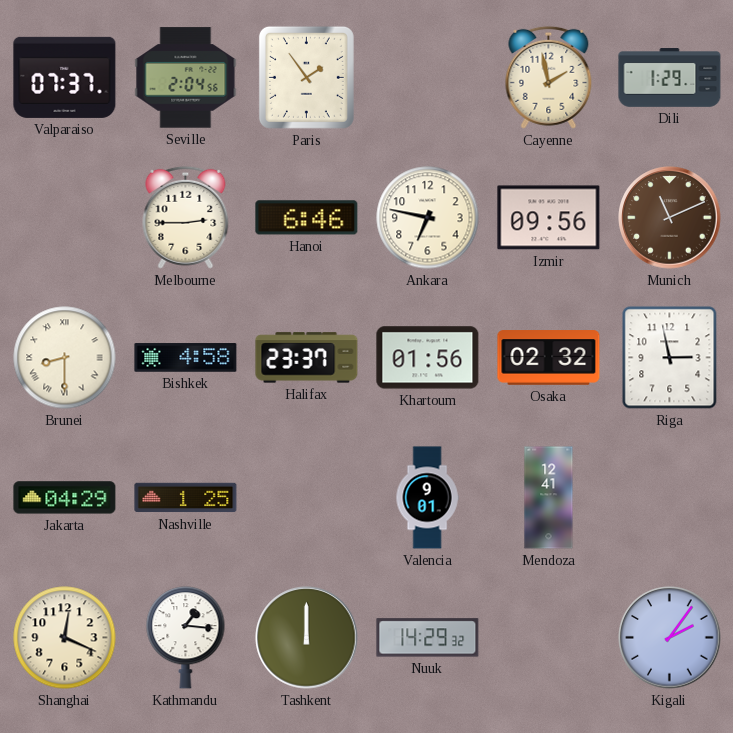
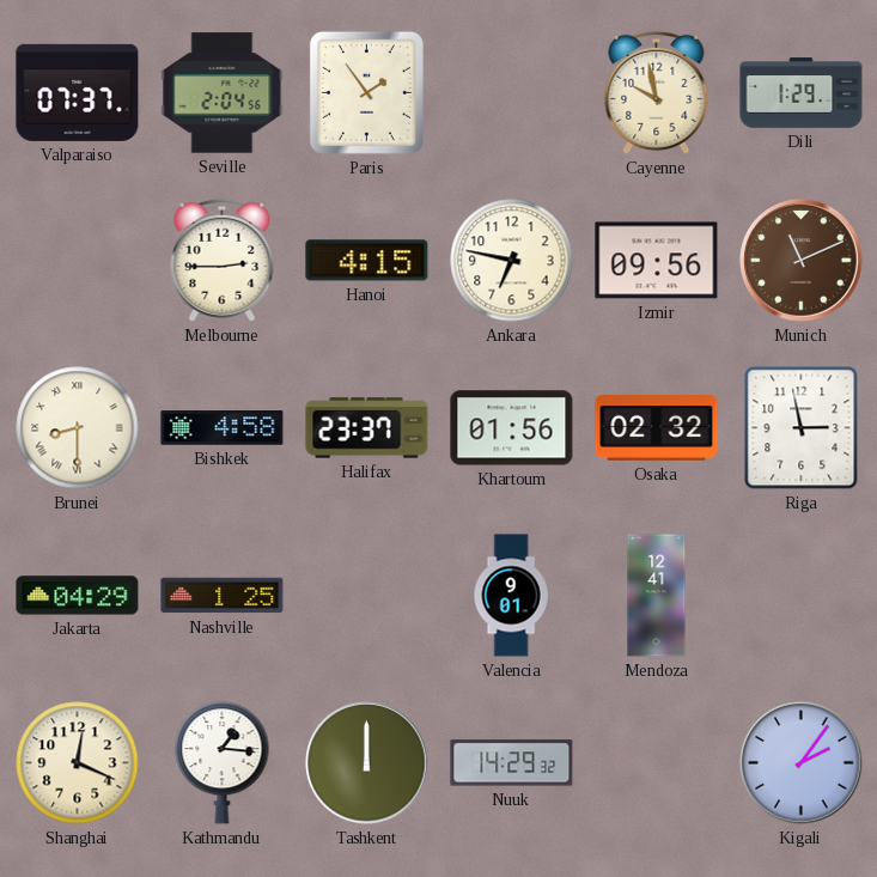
Cayenne: 1:58 -> 9:58 (657, 92)
Hanoi: 6:46 -> 4:15 (367, 261)
